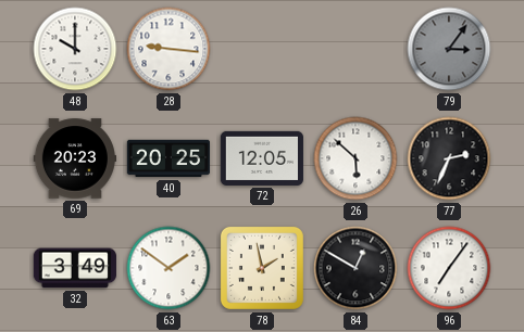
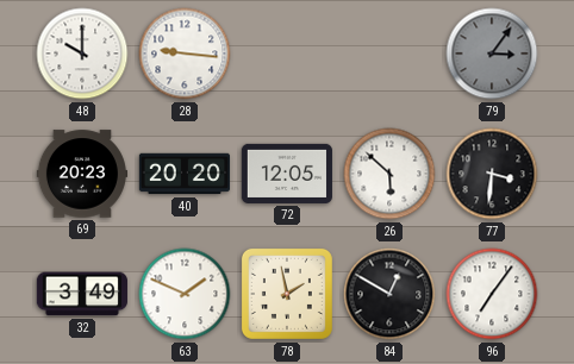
40: 20:25 -> 20:20 (183, 174)
77: 2:34 -> 3:31 (492, 174)
63: 1:51 -> 1:49 (185, 294)
